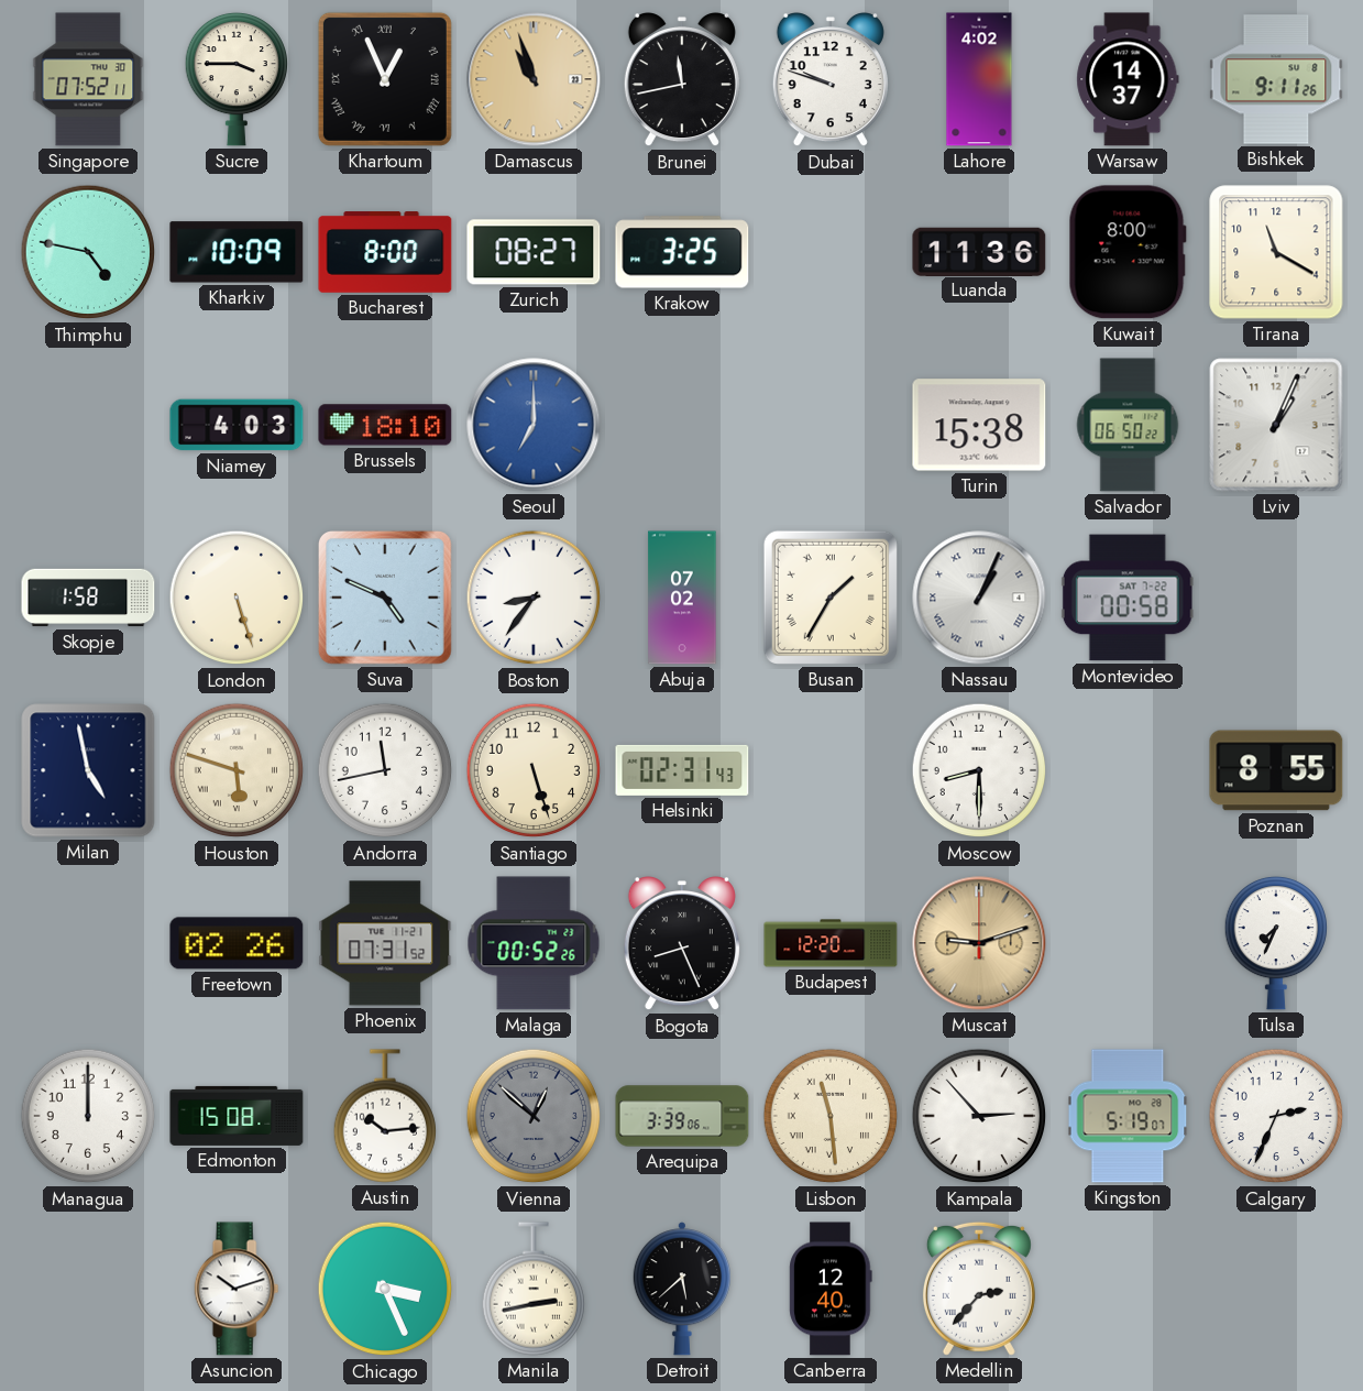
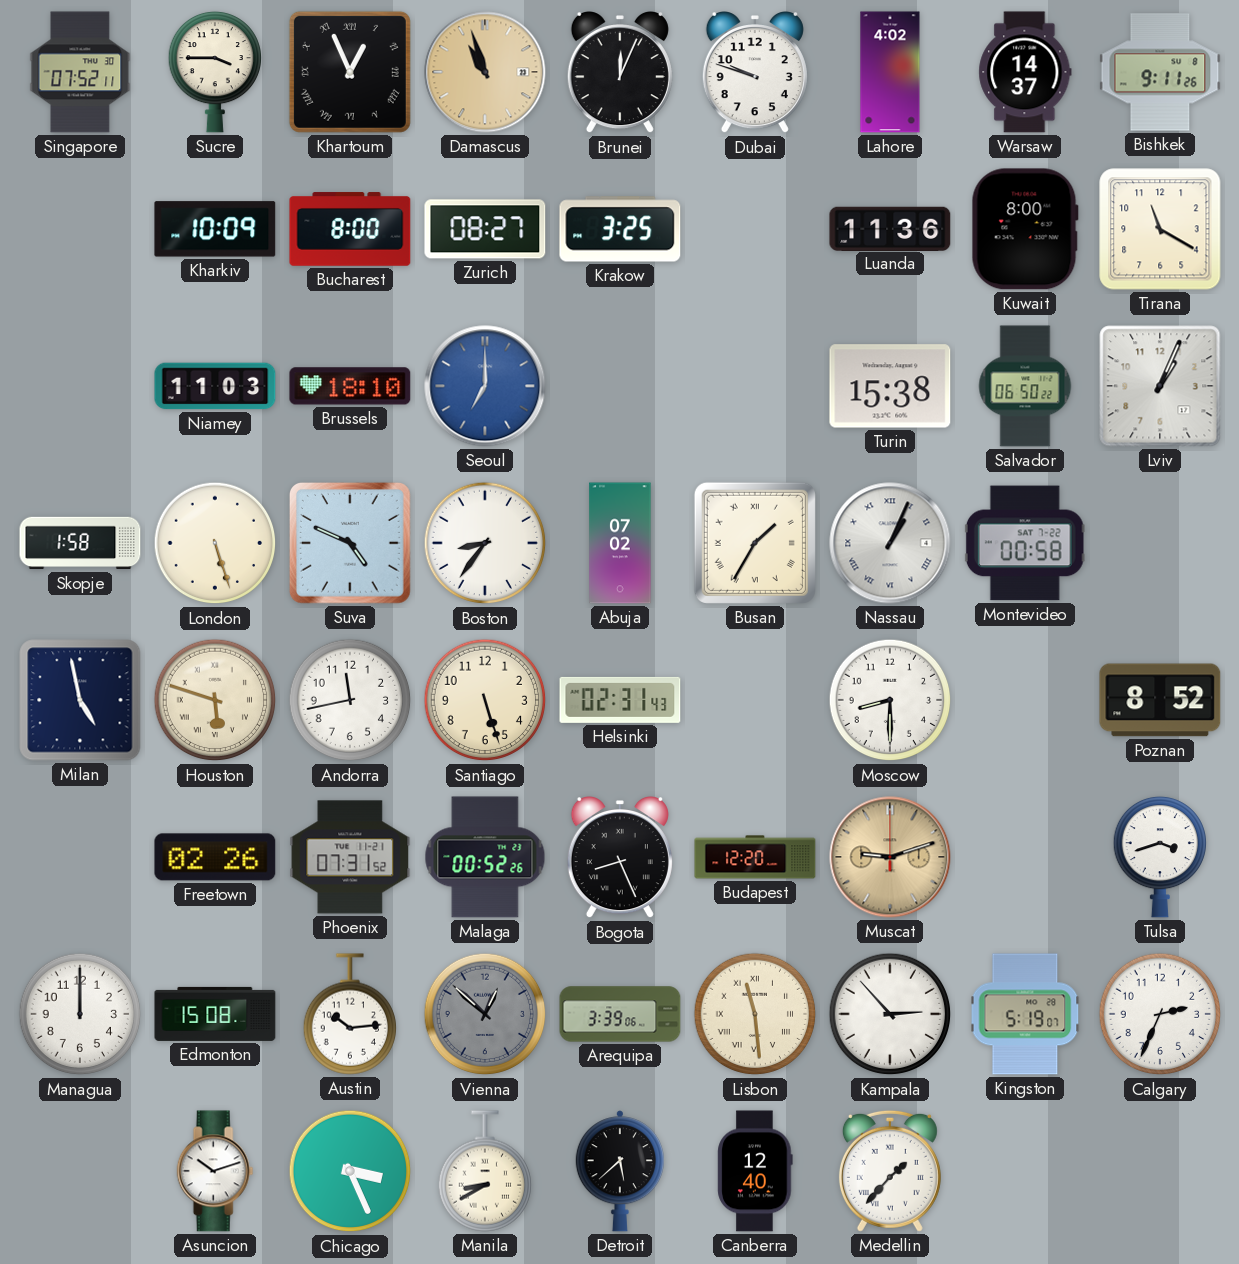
Brunei: 11:43 -> 12:04 (620, 73)
Thimphu: 4:47 -> none (88, 252)
Niamey: 4:03 -> 11:03 (215, 386)
Poznan: 8:55 -> 8:52 (1160, 700)
Tulsa: 7:34 -> 3:42 (1159, 857)
Manila: 2:43 -> 8:40 (484, 1171)
Medellin: 2:37 -> 1:37 (890, 1171)
